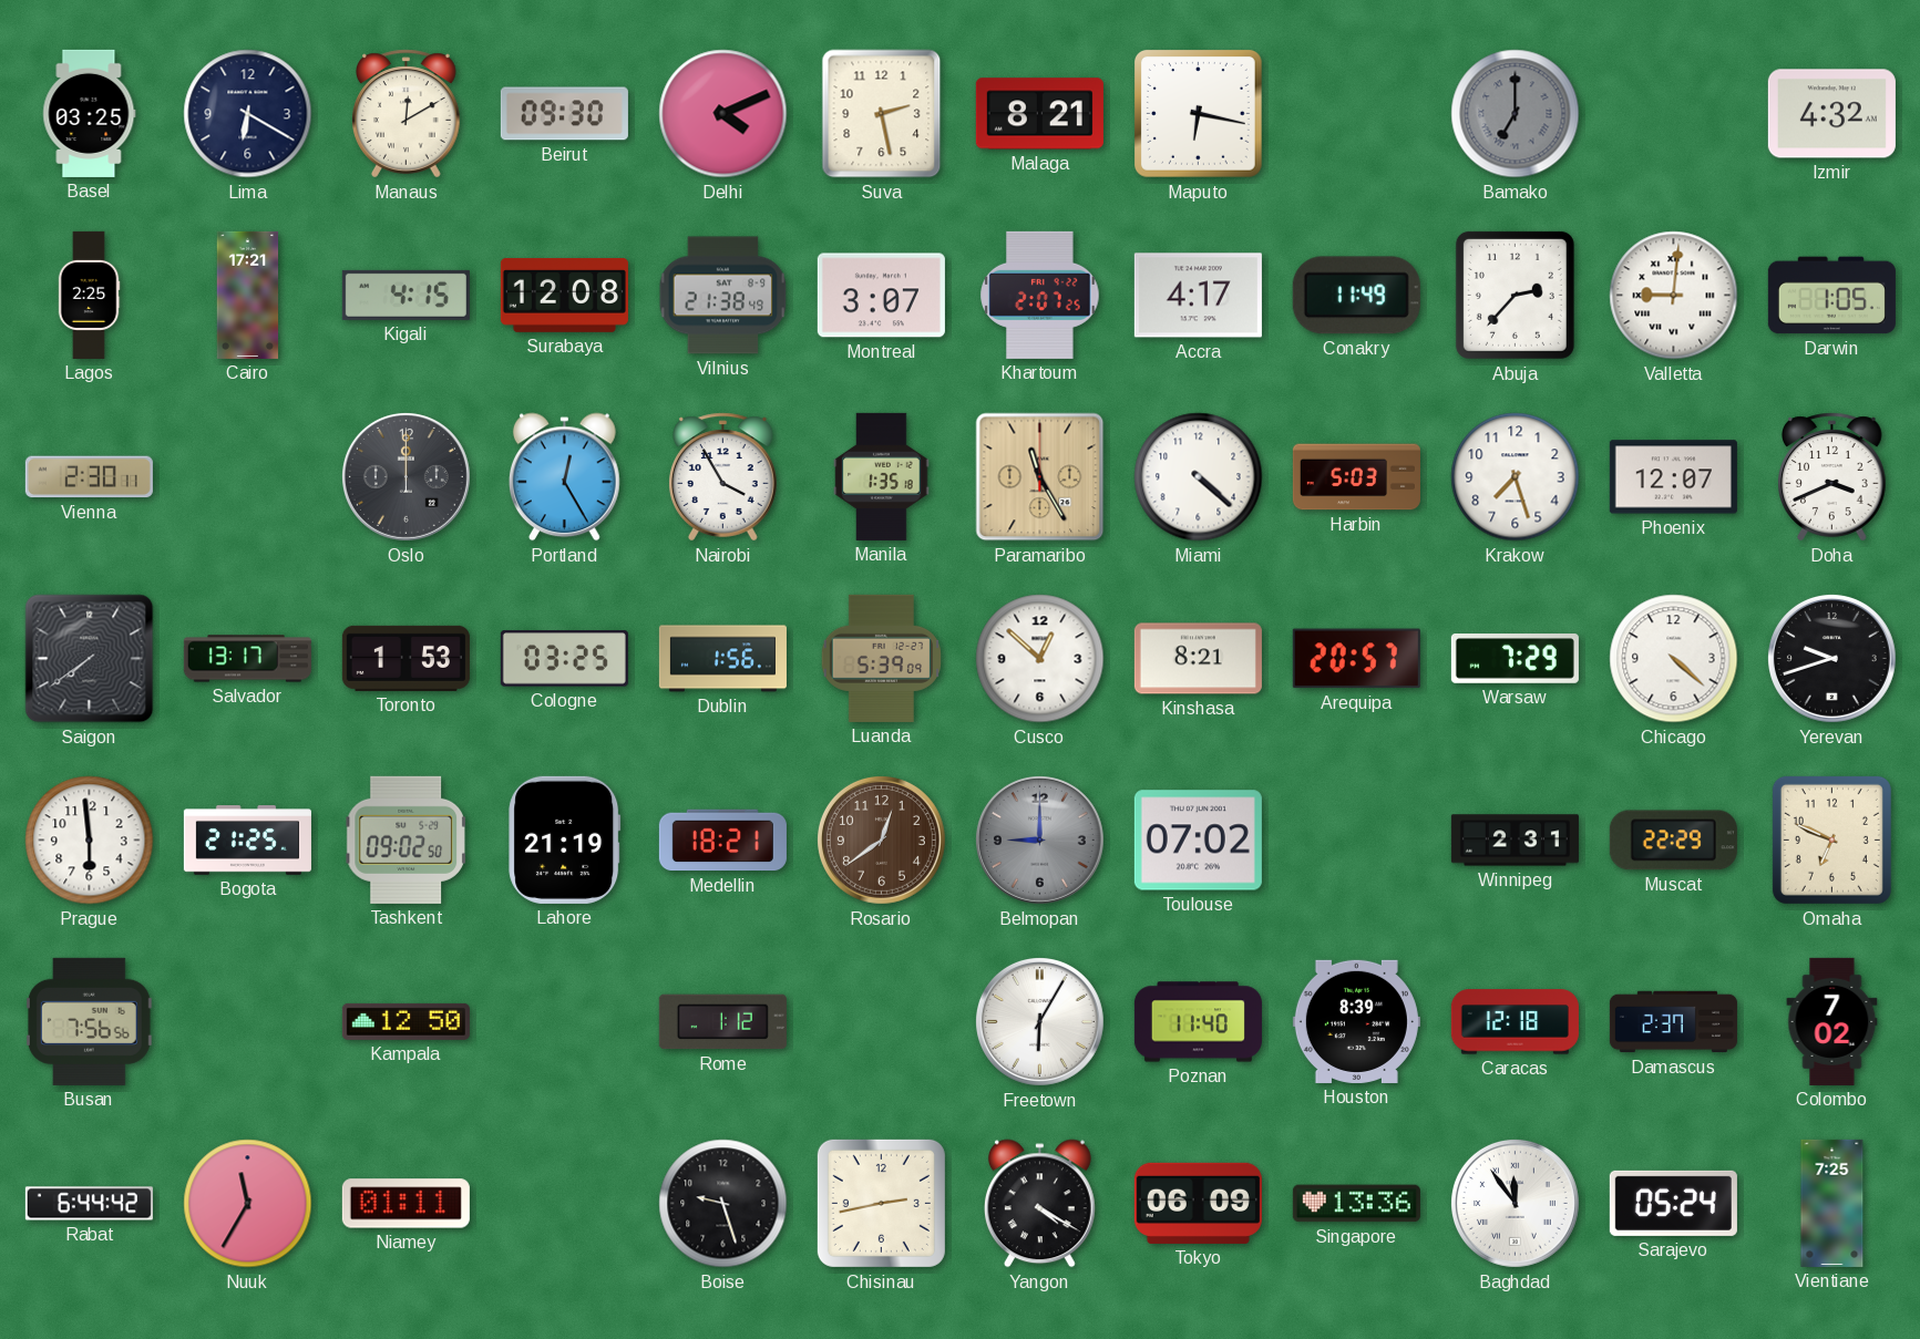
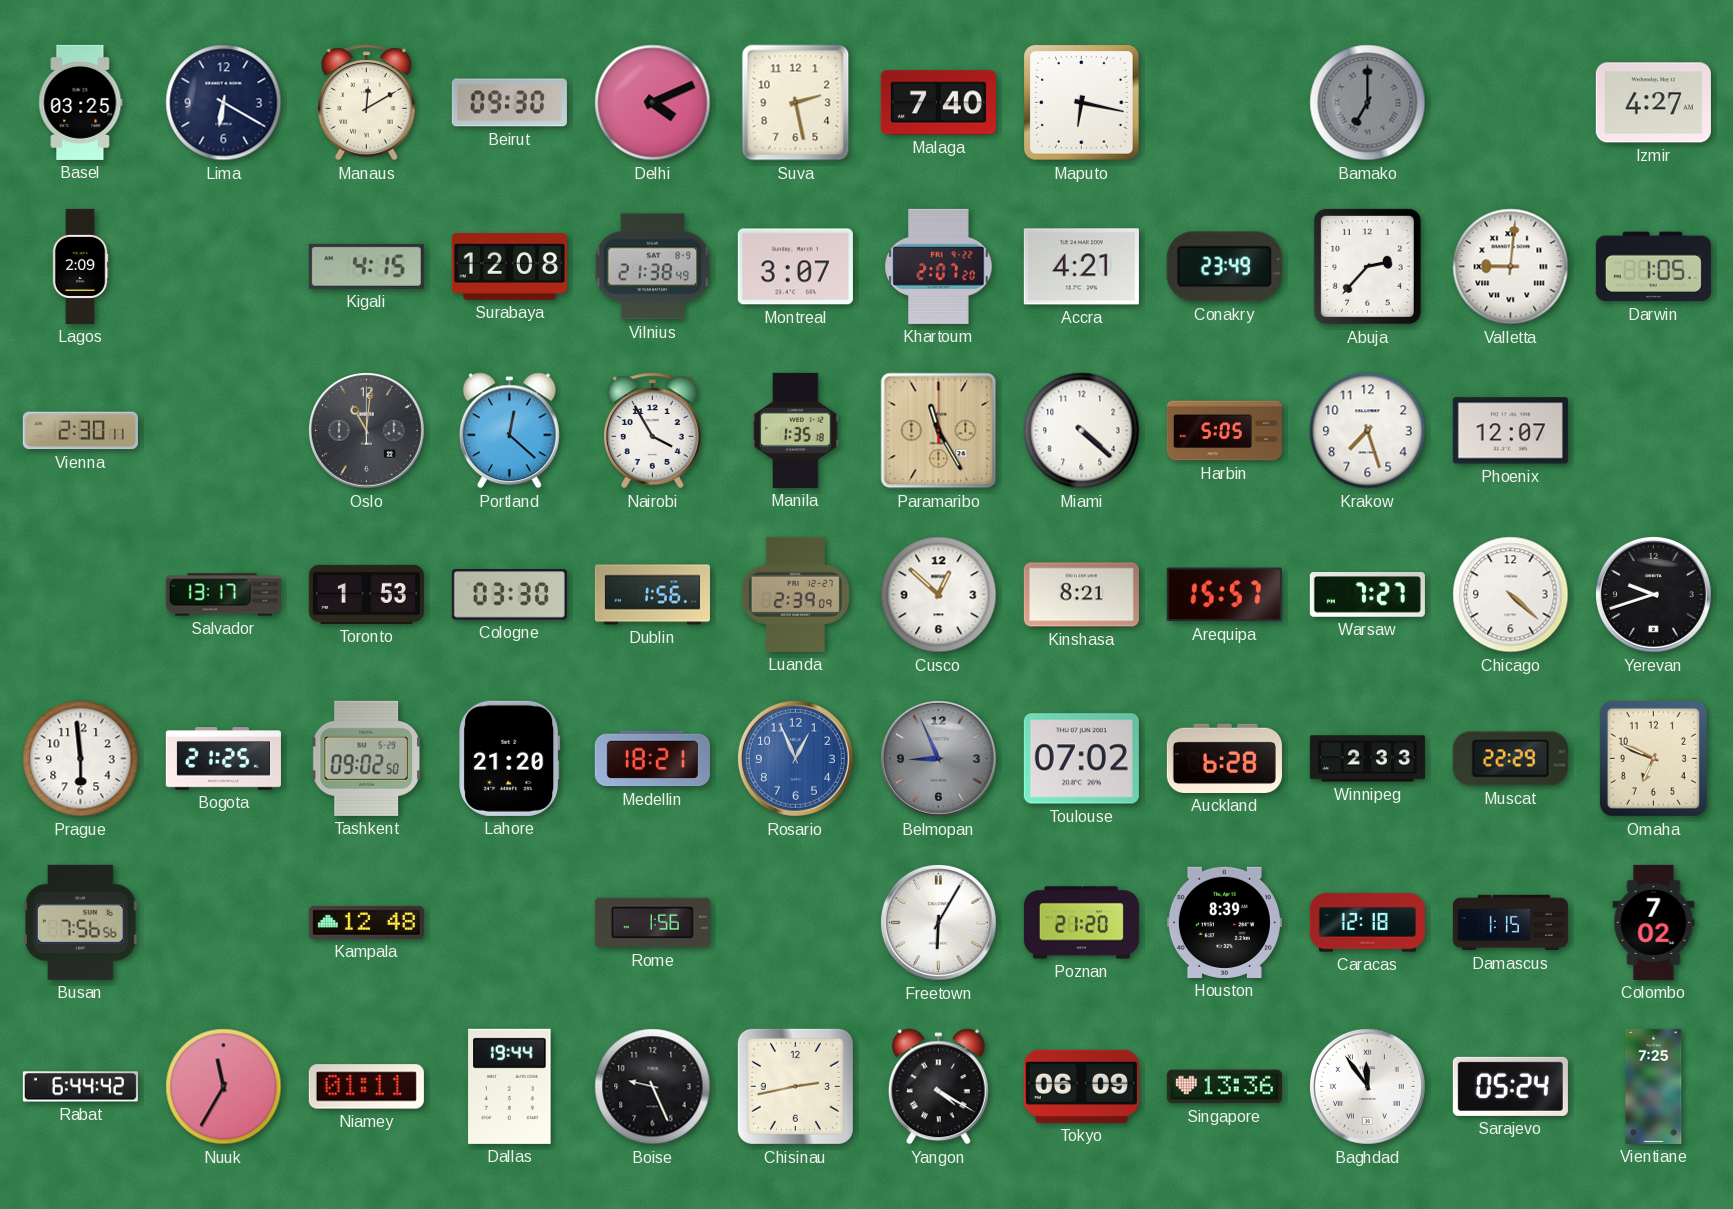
Malaga: 8:21 -> 7:40 (938, 103)
Izmir: 4:32 -> 4:27 (1653, 103)
Lagos: 2:25 -> 2:09 (80, 266)
Cairo: 17:21 -> none (248, 295)
Khartoum: 2:07:25 -> 2:07:20 (939, 266)
Accra: 4:17 -> 4:21 (1081, 267)
Conakry: 11:49 -> 23:49 (1224, 267)
Oslo: 12:00 -> 11:01 (366, 430)
Portland: 12:25 -> 12:22 (509, 431)
Harbin: 5:03 -> 5:05 (1224, 431)
Doha: 3:41 -> none (1832, 477)
Saigon: 7:39 -> none (90, 659)
Cologne: 03:25 -> 03:30 (509, 595)
Luanda: 5:39 -> 2:39 (795, 594)
Arequipa: 20:57 -> 15:57 (1224, 595)
Warsaw: 7:29 -> 7:27 (1367, 595)
Lahore: 21:19 -> 21:20 (510, 758)
Rosario: 12:39 -> 12:56 (795, 758)
Rosario dial: brown -> blue (795, 758)
Belmopan: 9:00 -> 8:56 (938, 758)
Auckland: none -> 6:28 (1224, 758)
Winnipeg: 2:31 -> 2:33 (1367, 759)
Kampala: 12:50 -> 12:48 (366, 922)
Rome: 1:12 -> 1:56 (652, 923)
Poznan: 11:40 -> 21:20 (1081, 923)
Damascus: 2:37 -> 1:15 (1510, 923)
Dallas: none -> 19:44 (510, 1086)
Boise: 9:27 -> 9:26 (653, 1087)
